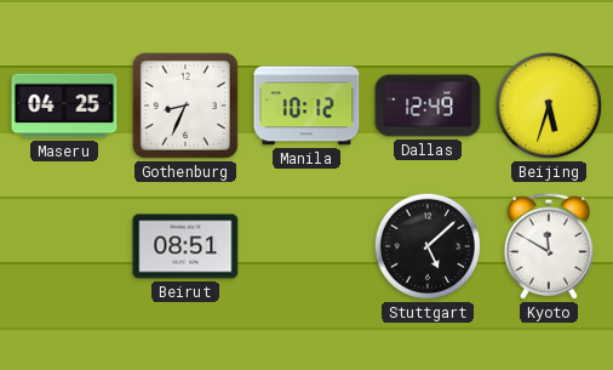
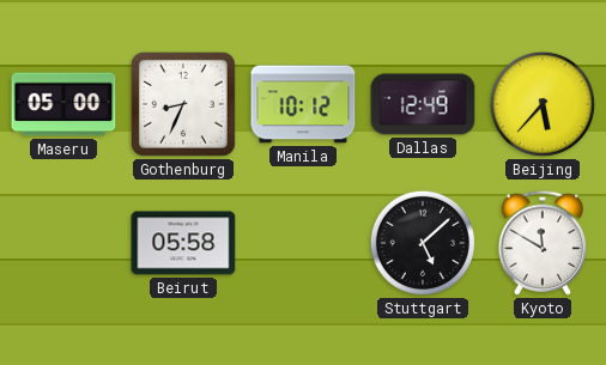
Maseru: 04:25 -> 05:00 (63, 104)
Beijing: 5:33 -> 5:37 (543, 104)
Beirut: 08:51 -> 05:58 (183, 243)
